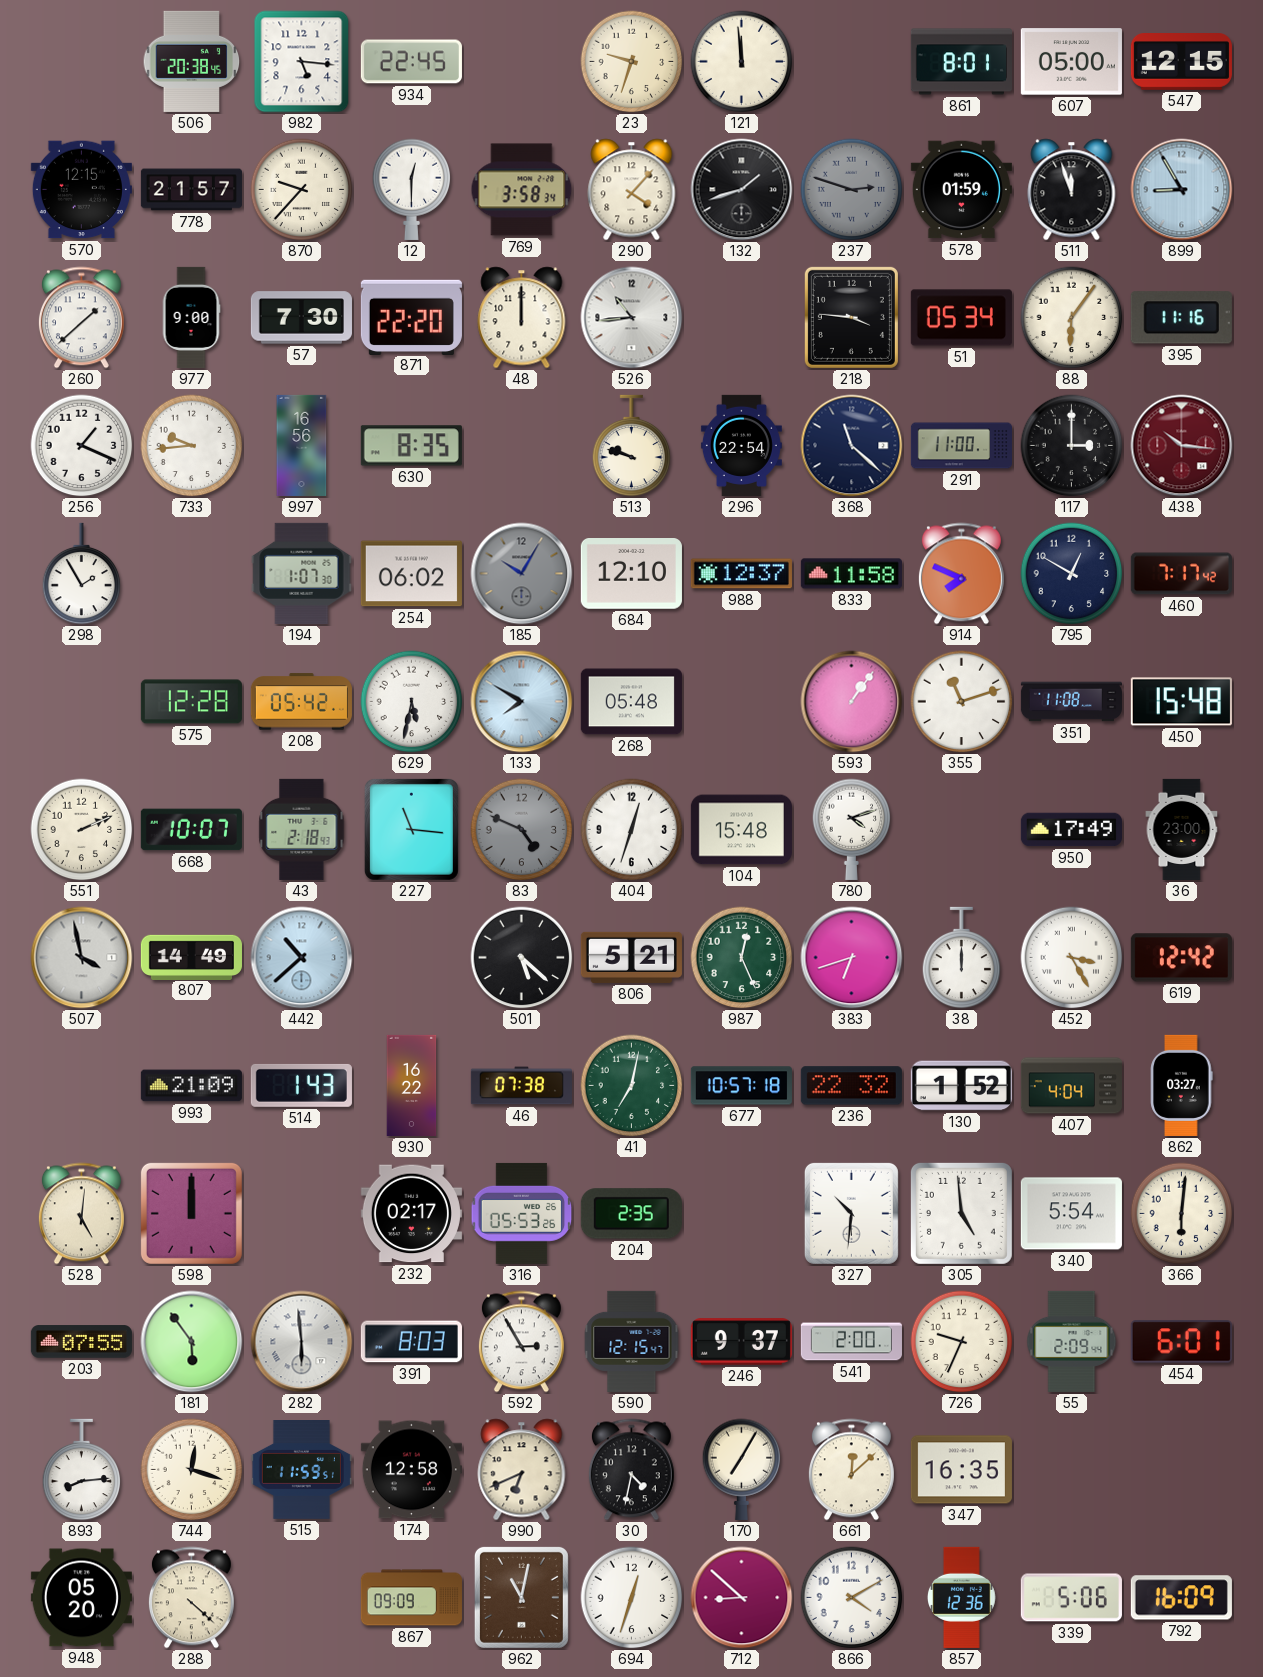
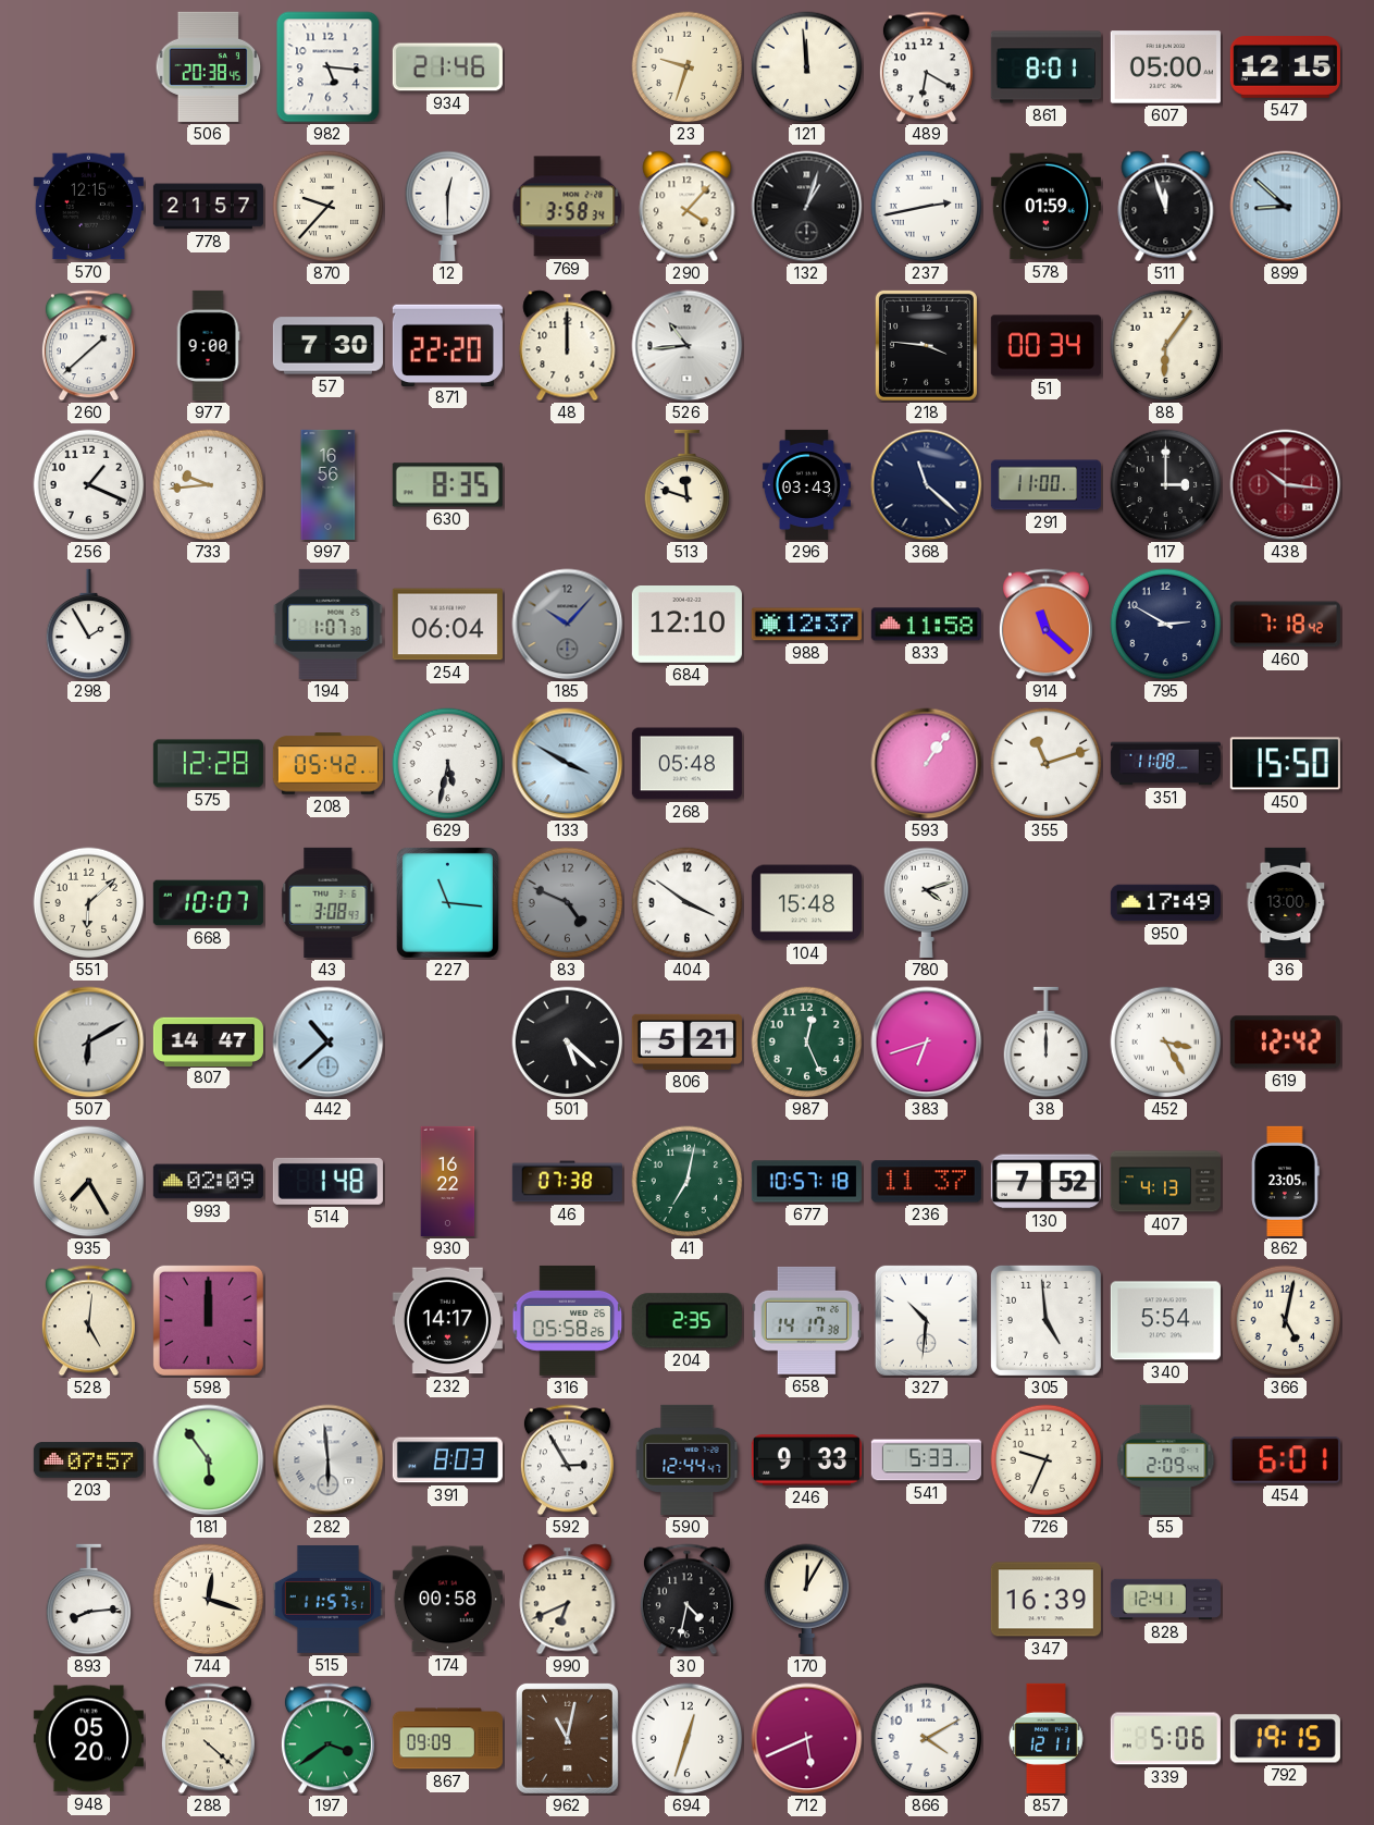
934: 22:45 -> 21:46 (447, 67)
489: none -> 6:20 (926, 67)
132: 1:42 -> 1:03 (807, 207)
237: 2:48 -> 2:43 (927, 207)
237 dial: grey -> white (927, 207)
899: 8:55 -> 8:52 (1286, 207)
51: 05:34 -> 00:34 (1045, 346)
395: 11:16 -> none (1181, 318)
513: 9:48 -> 11:48 (688, 485)
296: 22:54 -> 03:43 (806, 484)
254: 06:02 -> 06:04 (447, 625)
185: 10:05 -> 10:07 (568, 625)
914: 7:49 -> 11:22 (1045, 625)
795: 12:50 -> 2:50 (1166, 625)
460: 7:17 -> 7:18 (1285, 625)
133: 7:50 -> 3:50 (568, 764)
450: 15:48 -> 15:50 (1285, 764)
551: 2:11 -> 6:08 (89, 903)
43: 2:18 -> 3:08 (329, 902)
404: 12:33 -> 3:51 (688, 903)
36: 23:00 -> 13:00 (1286, 902)
507: 3:58 -> 6:10 (89, 1043)
807: 14:49 -> 14:47 (208, 1041)
935: none -> 7:25 (89, 1182)
993: 21:09 -> 02:09 (208, 1182)
514: 1:43 -> 1:48 (327, 1181)
236: 22:32 -> 11:37 (926, 1182)
130: 1:52 -> 7:52 (1045, 1182)
407: 4:04 -> 4:13 (1165, 1182)
862: 03:27 -> 23:05 (1286, 1181)
232: 02:17 -> 14:17 (447, 1321)
316: 05:53 -> 05:58 (568, 1320)
658: none -> 14:17 (806, 1320)
366: 6:01 -> 5:02 (1286, 1321)
203: 07:55 -> 07:57 (88, 1460)
590: 12:15 -> 12:44 (688, 1459)
246: 9:37 -> 9:33 (806, 1460)
541: 2:00 -> 5:33 (926, 1460)
515: 11:59 -> 11:57 (327, 1600)
174: 12:58 -> 00:58 (447, 1600)
170: 7:05 -> 12:05 (807, 1599)
661: 12:08 -> none (851, 1470)
347: 16:35 -> 16:39 (1045, 1600)
828: none -> 12:41 (1165, 1600)
197: none -> 3:39 (327, 1739)
712: 8:52 -> 5:41 (807, 1739)
857: 12:36 -> 12:11 (1047, 1738)
792: 16:09 -> 19:15 (1285, 1739)
